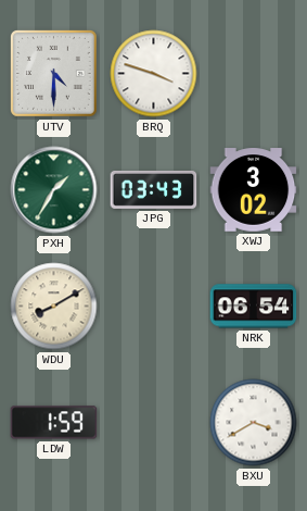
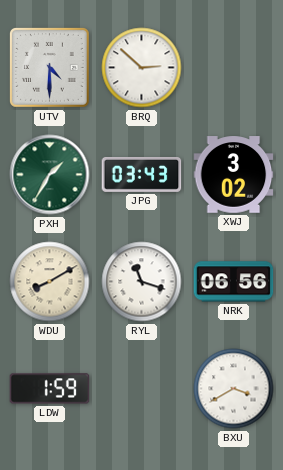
BRQ: 3:48 -> 2:52 (142, 68)
RYL: none -> 11:18 (142, 282)
NRK: 06:54 -> 06:56 (234, 282)
